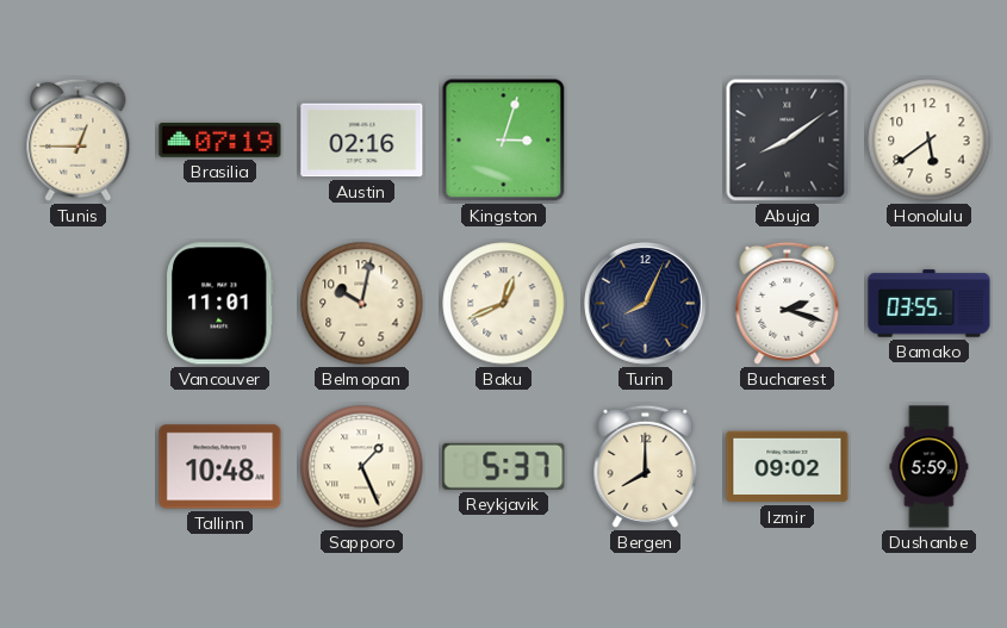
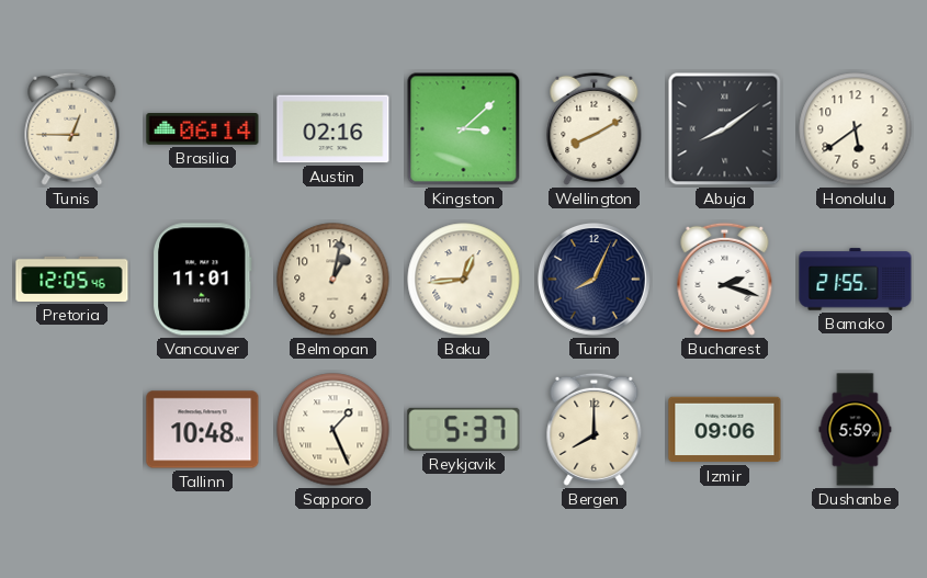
Brasilia: 07:19 -> 06:14 (203, 129)
Kingston: 3:03 -> 3:08 (464, 129)
Wellington: none -> 8:10 (595, 128)
Pretoria: none -> 12:05 (72, 279)
Belmopan: 10:02 -> 1:02 (334, 280)
Baku: 12:41 -> 12:44 (464, 280)
Bamako: 03:55 -> 21:55 (856, 280)
Izmir: 09:02 -> 09:06 (725, 430)
